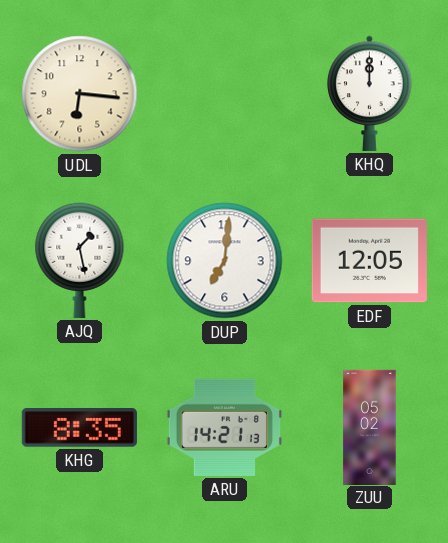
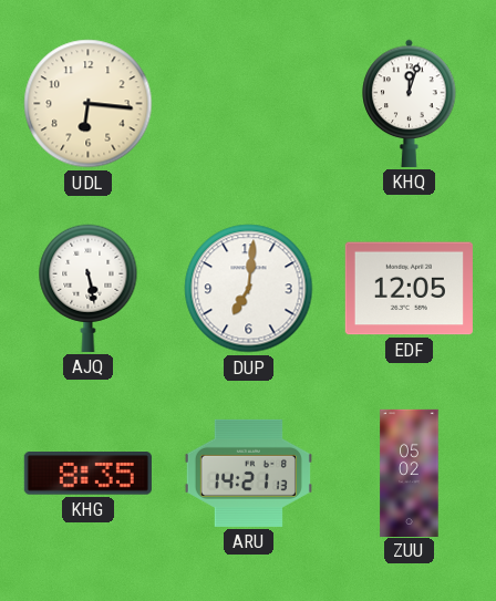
KHQ: 12:00 -> 12:03 (410, 103)
AJQ: 1:28 -> 5:28 (89, 288)
